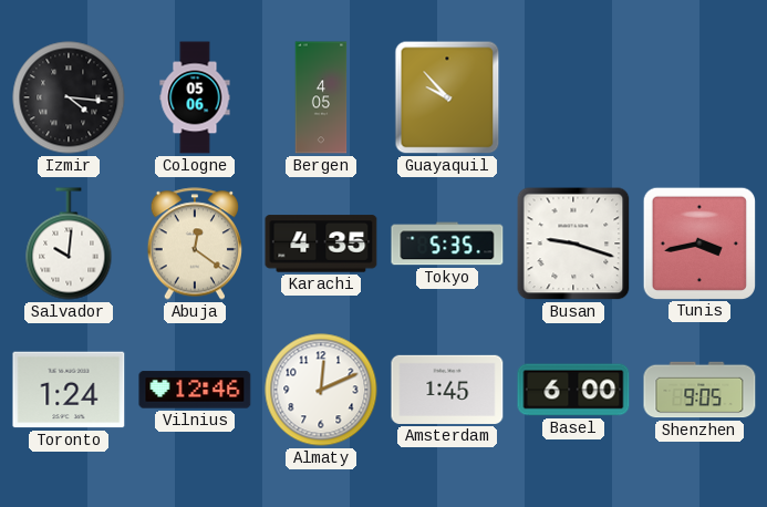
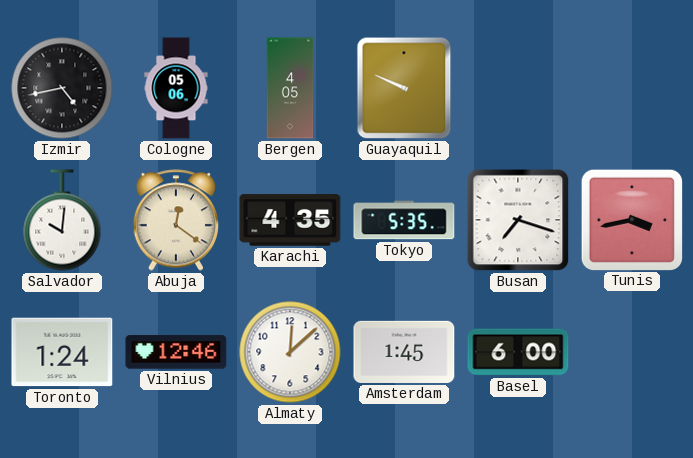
Izmir: 4:16 -> 4:43 (62, 88)
Guayaquil: 9:53 -> 9:49 (404, 88)
Busan: 9:18 -> 7:18 (518, 220)
Almaty: 12:11 -> 12:08 (290, 352)
Shenzhen: 9:05 -> none (699, 390)
